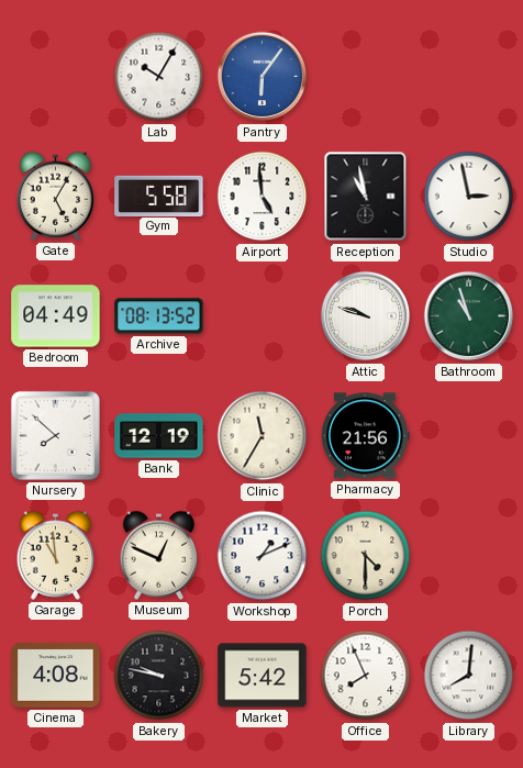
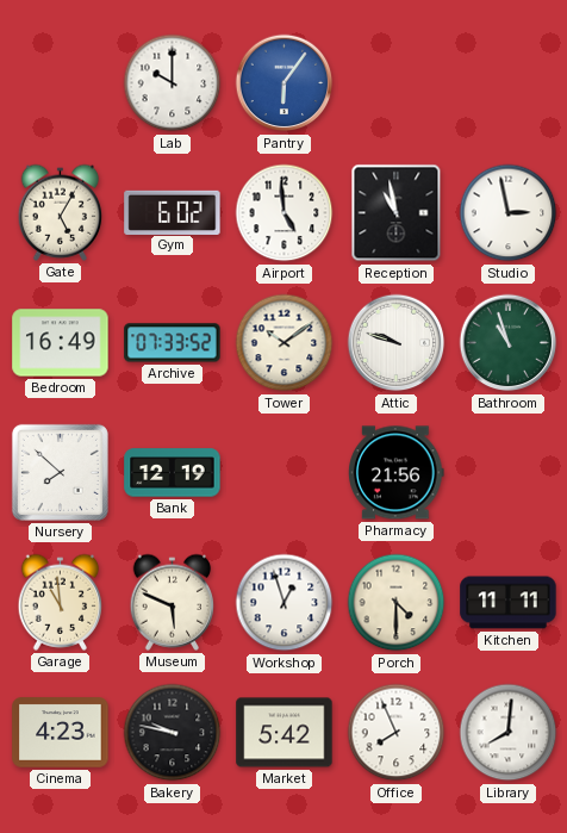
Lab: 10:05 -> 10:00 (173, 83)
Gym: 5:58 -> 6:02 (173, 212)
Bedroom: 04:49 -> 16:49 (61, 343)
Archive: 08:13 -> 07:33 (173, 343)
Tower: none -> 10:09 (285, 343)
Clinic: 11:35 -> none (263, 436)
Museum: 12:49 -> 5:49 (173, 602)
Workshop: 1:11 -> 12:57 (285, 603)
Kitchen: none -> 11:11 (509, 603)
Cinema: 4:08 -> 4:23 (61, 733)
